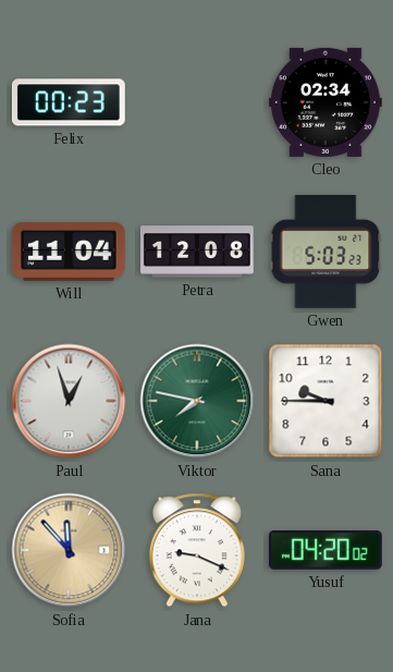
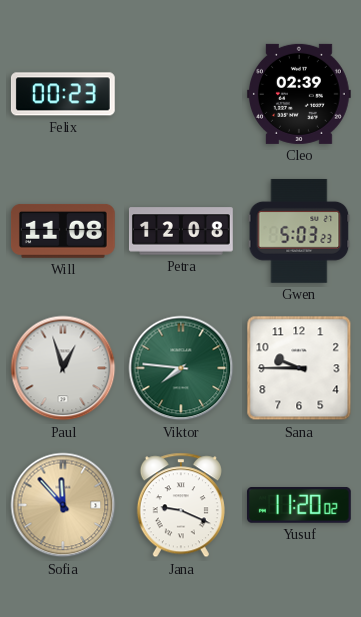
Cleo: 02:34 -> 02:39 (299, 94)
Will: 11:04 -> 11:08 (63, 231)
Viktor: 7:47 -> 7:46 (181, 368)
Yusuf: 04:20 -> 11:20 (299, 506)
